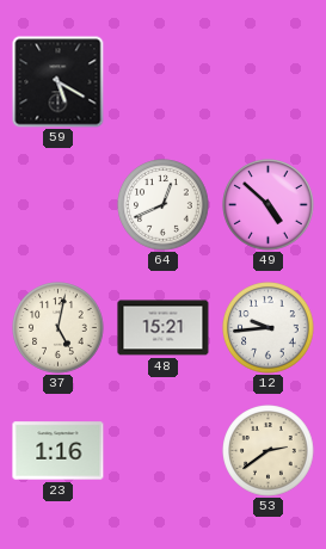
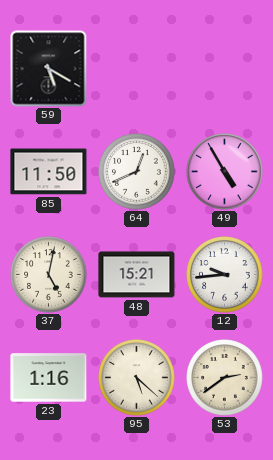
85: none -> 11:50 (49, 172)
49: 4:52 -> 4:55 (225, 172)
95: none -> 5:22 (137, 378)
